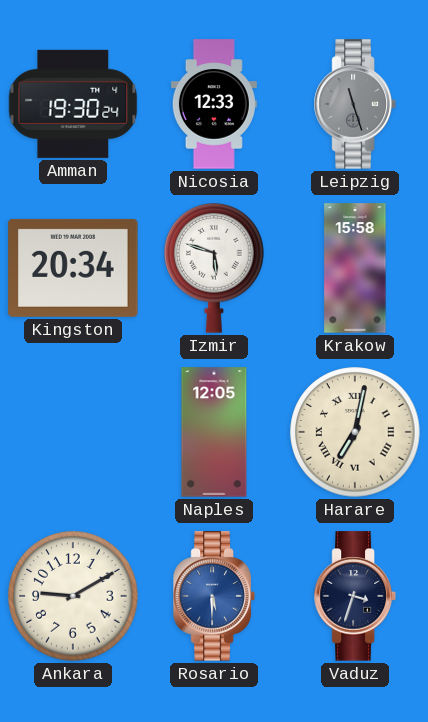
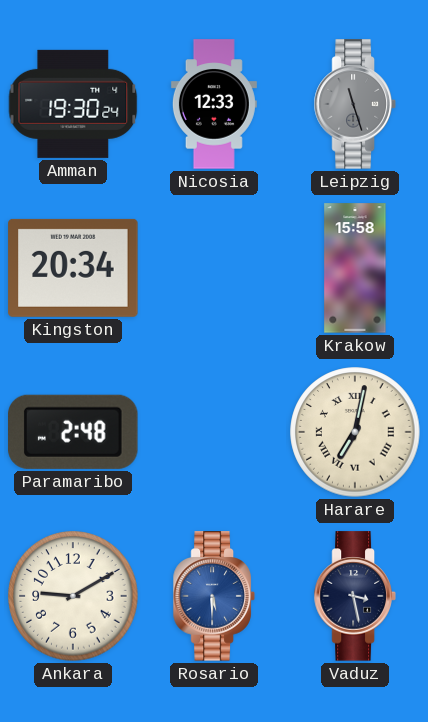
Izmir: 5:48 -> none (214, 268)
Paramaribo: none -> 2:48 (74, 432)
Naples: 12:05 -> none (214, 432)
Vaduz: 3:33 -> 3:28 (355, 596)
